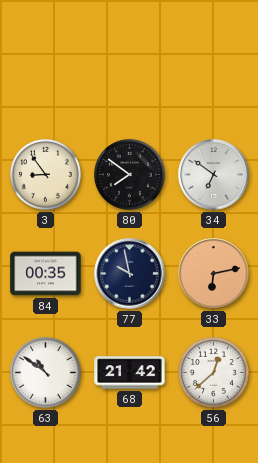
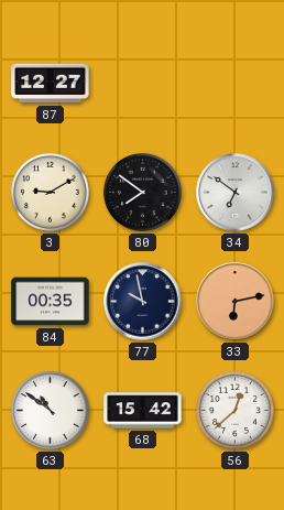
87: none -> 12:27 (51, 84)
3: 8:54 -> 9:10 (50, 192)
68: 21:42 -> 15:42 (143, 411)
